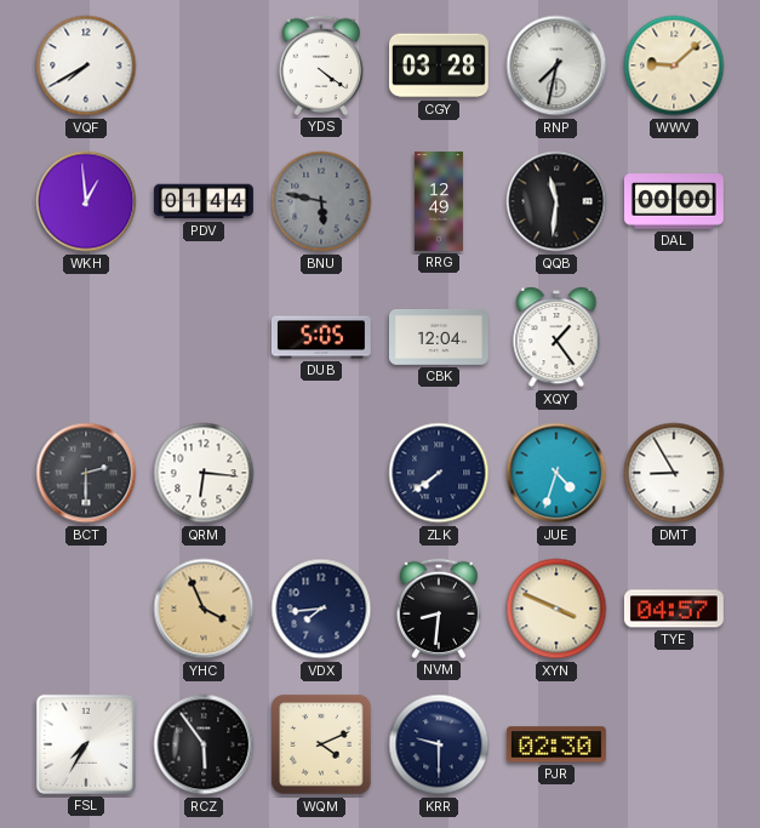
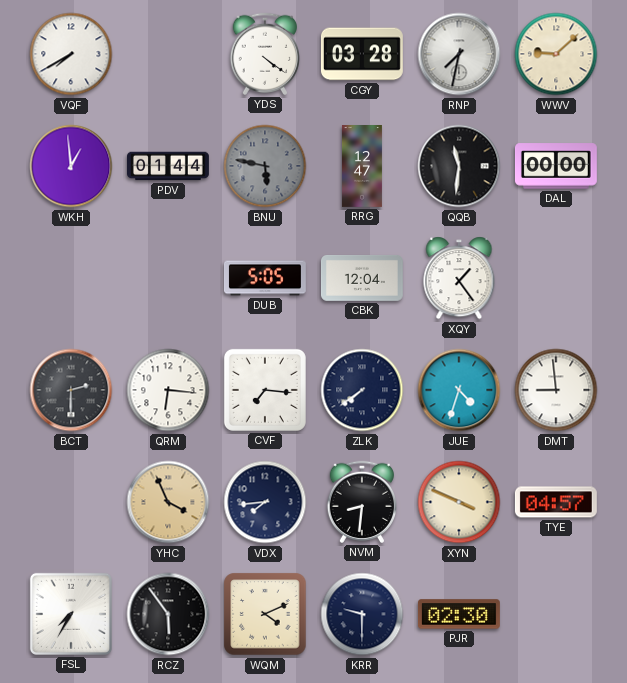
RRG: 12:49 -> 12:47 (362, 167)
CVF: none -> 7:16 (265, 390)
DMT: 8:55 -> 8:59 (556, 390)
